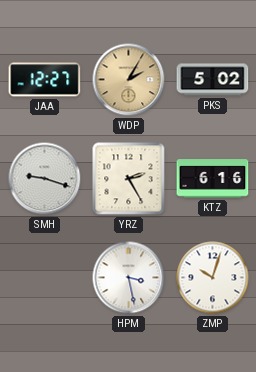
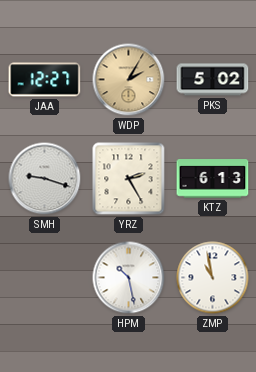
KTZ: 6:16 -> 6:13 (213, 179)
HPM: 3:28 -> 10:28 (129, 278)
ZMP: 10:03 -> 10:58 (213, 278)
